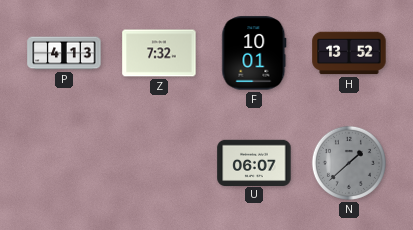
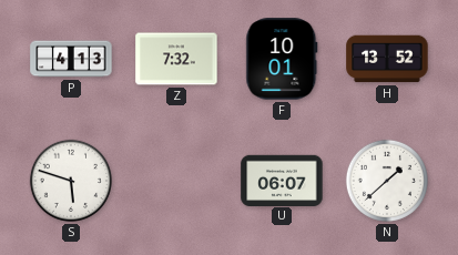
S: none -> 5:48 (71, 181)
N dial: grey -> white (387, 181)
